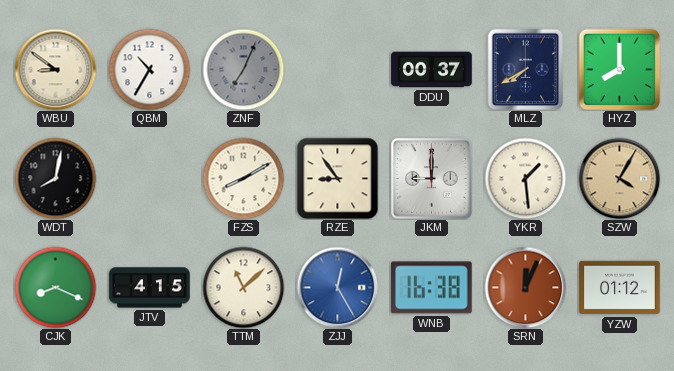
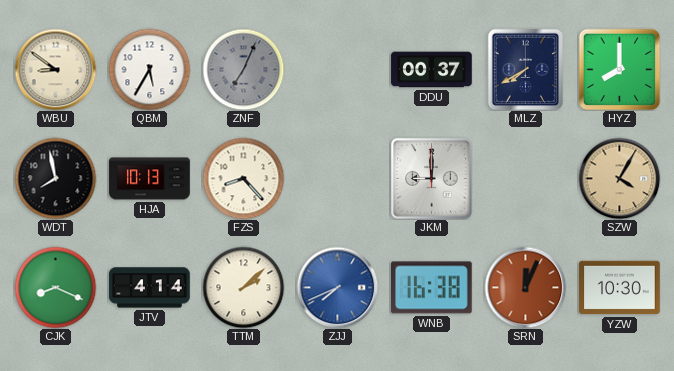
QBM: 10:35 -> 5:35 (149, 69)
WDT: 8:02 -> 7:58 (55, 178)
HJA: none -> 10:13 (150, 179)
FZS: 8:10 -> 8:23 (243, 178)
RZE: 8:54 -> none (337, 178)
YKR: 1:29 -> none (525, 178)
JTV: 4:15 -> 4:14 (150, 288)
TTM: 11:08 -> 2:08 (243, 287)
ZJJ: 12:25 -> 7:41 (337, 287)
YZW: 01:12 -> 10:30 (620, 288)
